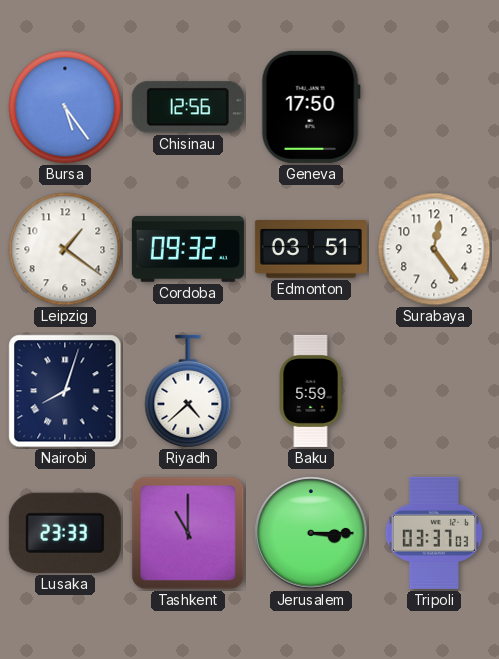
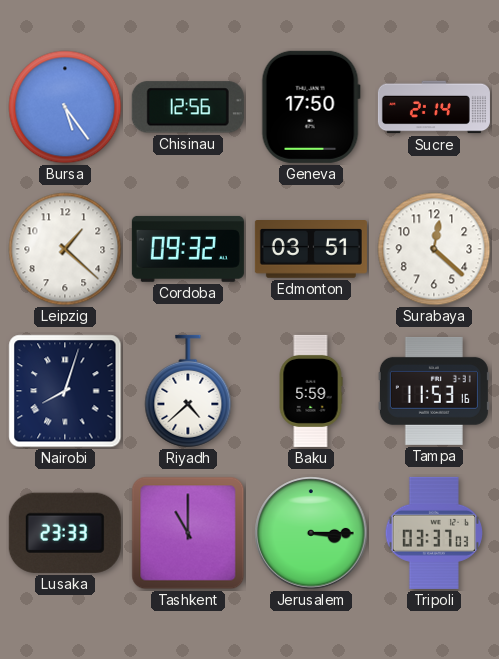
Sucre: none -> 2:14 (434, 107)
Leipzig: 1:21 -> 1:22 (65, 249)
Surabaya: 12:24 -> 12:22 (434, 249)
Tampa: none -> 11:53 (434, 391)
